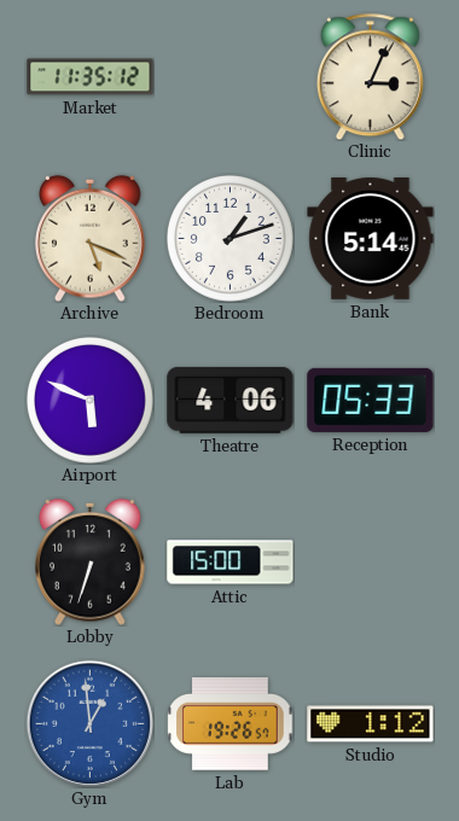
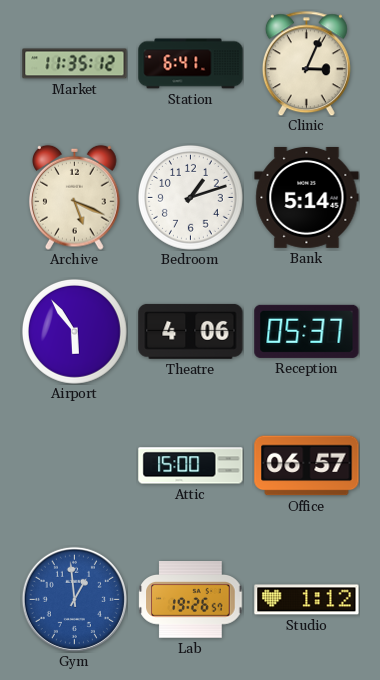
Station: none -> 6:41 (191, 64)
Airport: 5:49 -> 5:54 (75, 332)
Reception: 05:33 -> 05:37 (307, 331)
Lobby: 6:33 -> none (91, 561)
Office: none -> 06:57 (307, 466)
